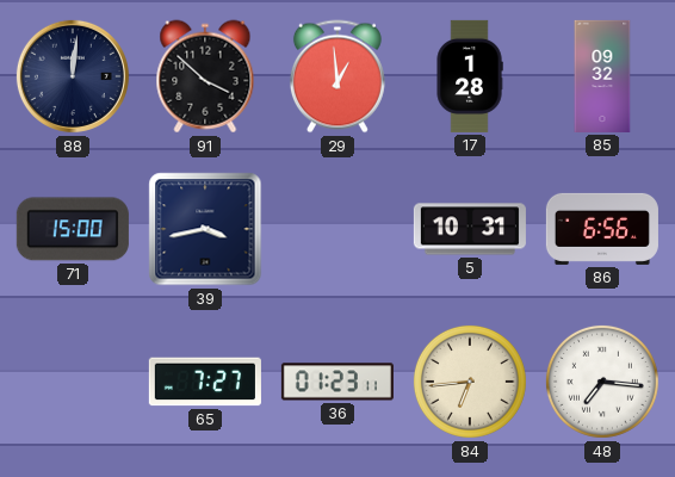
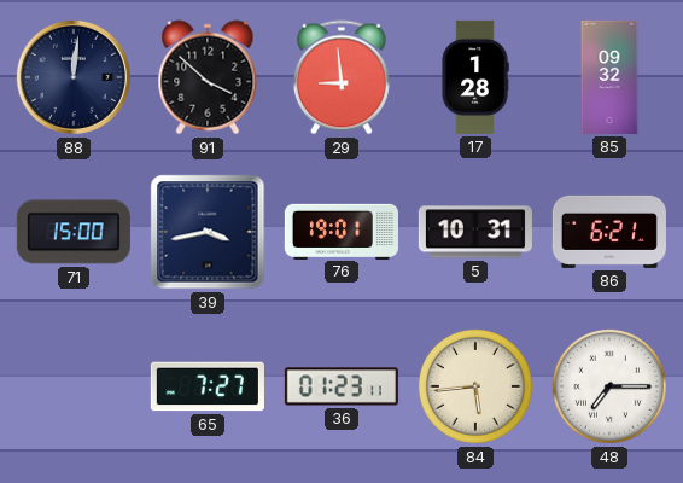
29: 12:59 -> 8:59 (341, 77)
76: none -> 19:01 (341, 231)
86: 6:56 -> 6:21 (609, 232)
84: 6:44 -> 5:44 (475, 386)
48: 7:16 -> 7:15 (609, 386)
